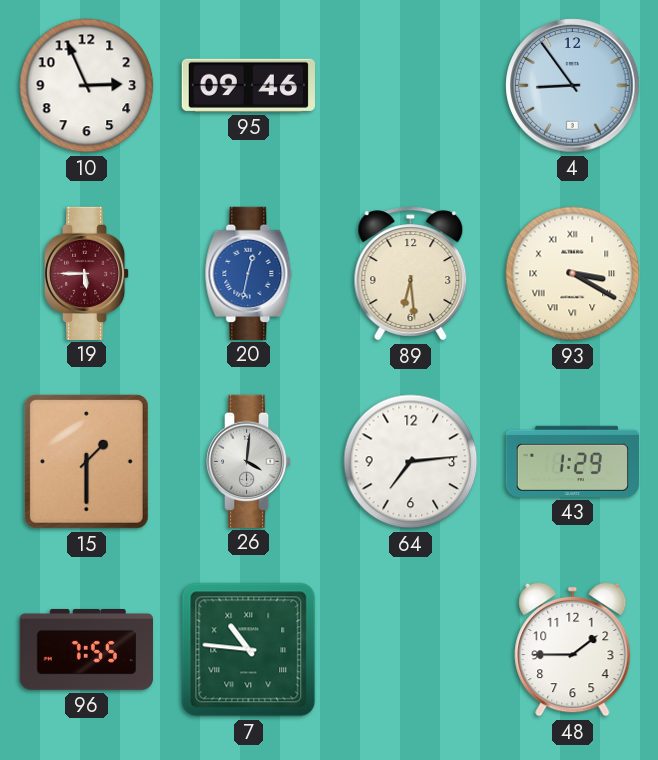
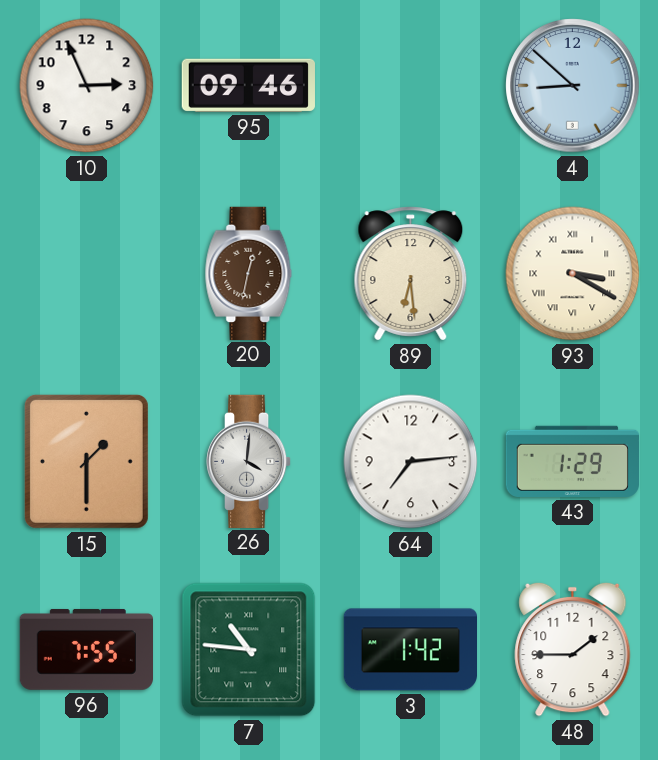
4: 8:54 -> 8:52 (573, 86)
19: 5:45 -> none (87, 273)
20 dial: blue -> brown (249, 273)
3: none -> 1:42 (410, 650)
